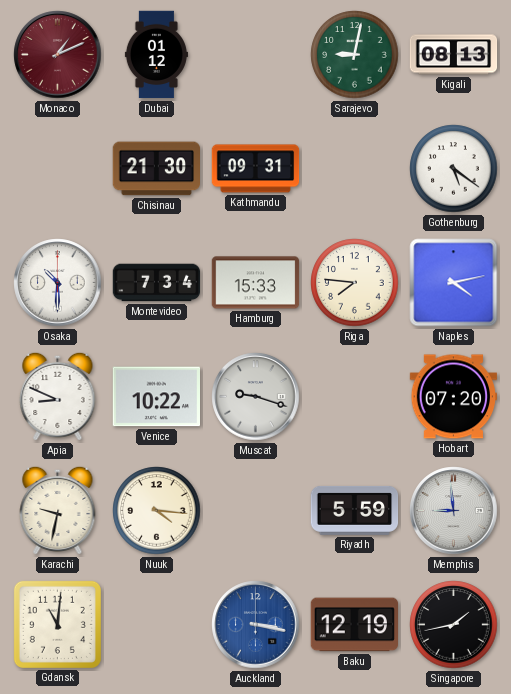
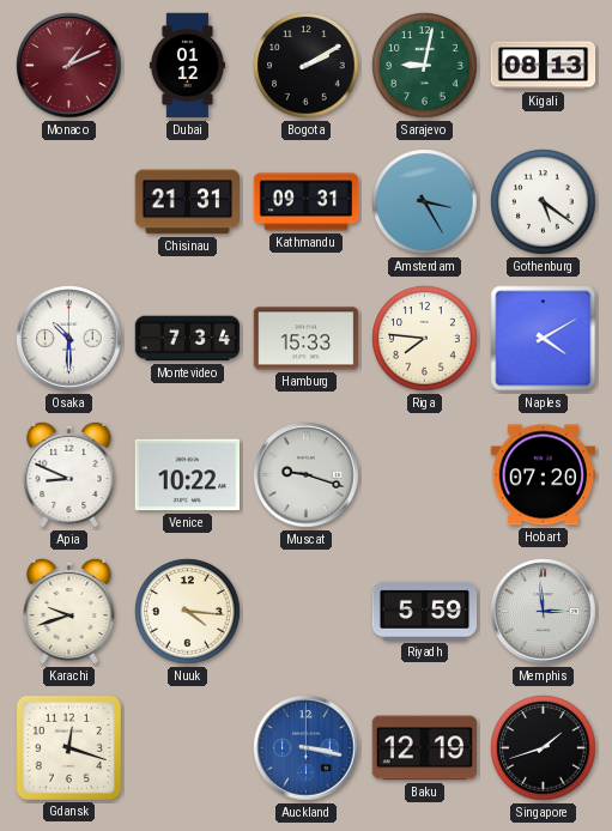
Bogota: none -> 2:10 (307, 66)
Chisinau: 21:30 -> 21:31 (187, 202)
Amsterdam: none -> 3:25 (425, 202)
Naples: 4:13 -> 4:10 (544, 339)
Karachi: 9:32 -> 9:42 (69, 611)
Memphis: 8:59 -> 2:59 (544, 612)
Gdansk: 11:01 -> 12:18 (68, 747)
Singapore: 1:43 -> 1:42 (544, 748)
